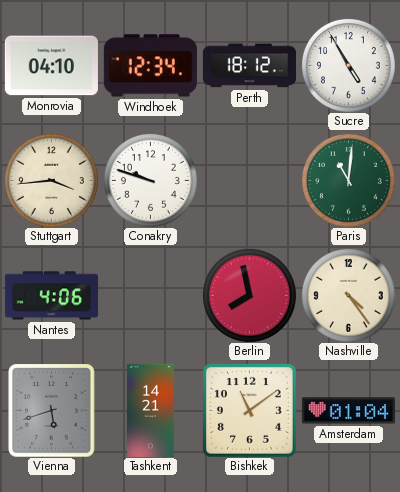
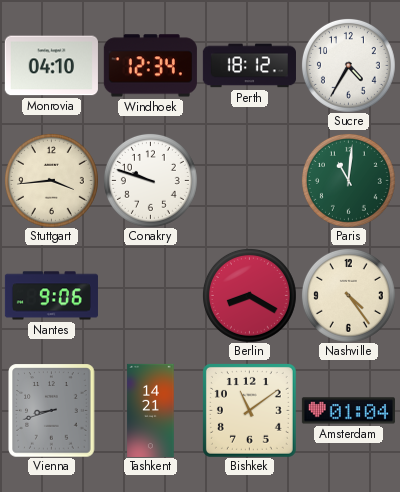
Sucre: 4:55 -> 4:35 (348, 65)
Nantes: 4:06 -> 9:06 (51, 296)
Berlin: 7:58 -> 8:20 (249, 295)
Vienna: 5:42 -> 8:42 (52, 410)
